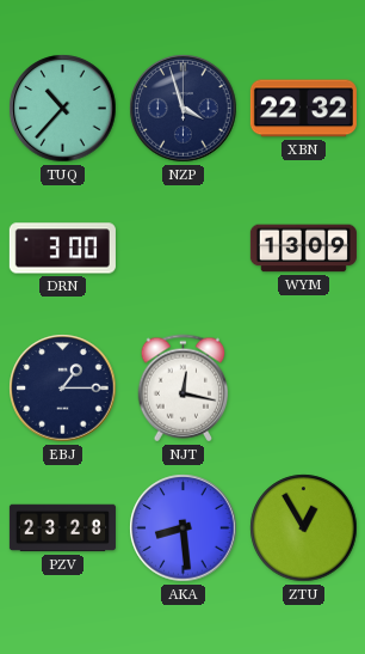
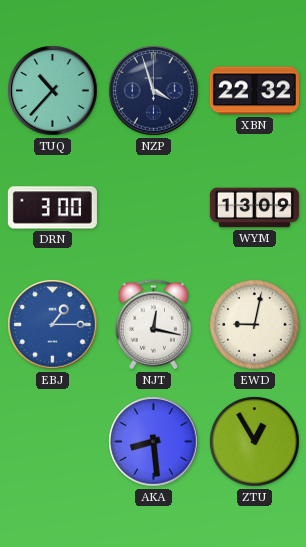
EBJ dial: navy -> blue (53, 325)
EWD: none -> 9:02 (255, 325)
PZV: 23:28 -> none (62, 528)
